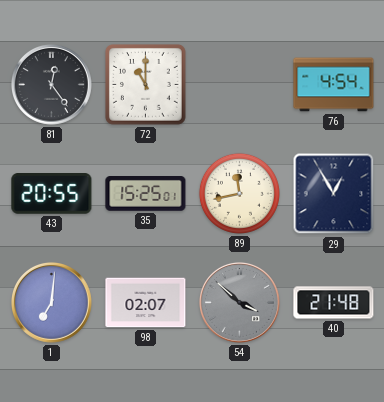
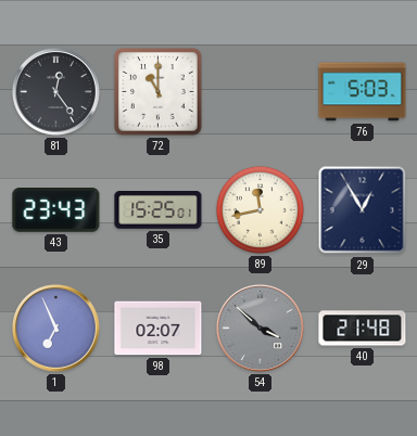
76: 4:54 -> 5:03 (363, 92)
43: 20:55 -> 23:43 (56, 210)
1: 7:01 -> 6:56 (56, 329)
